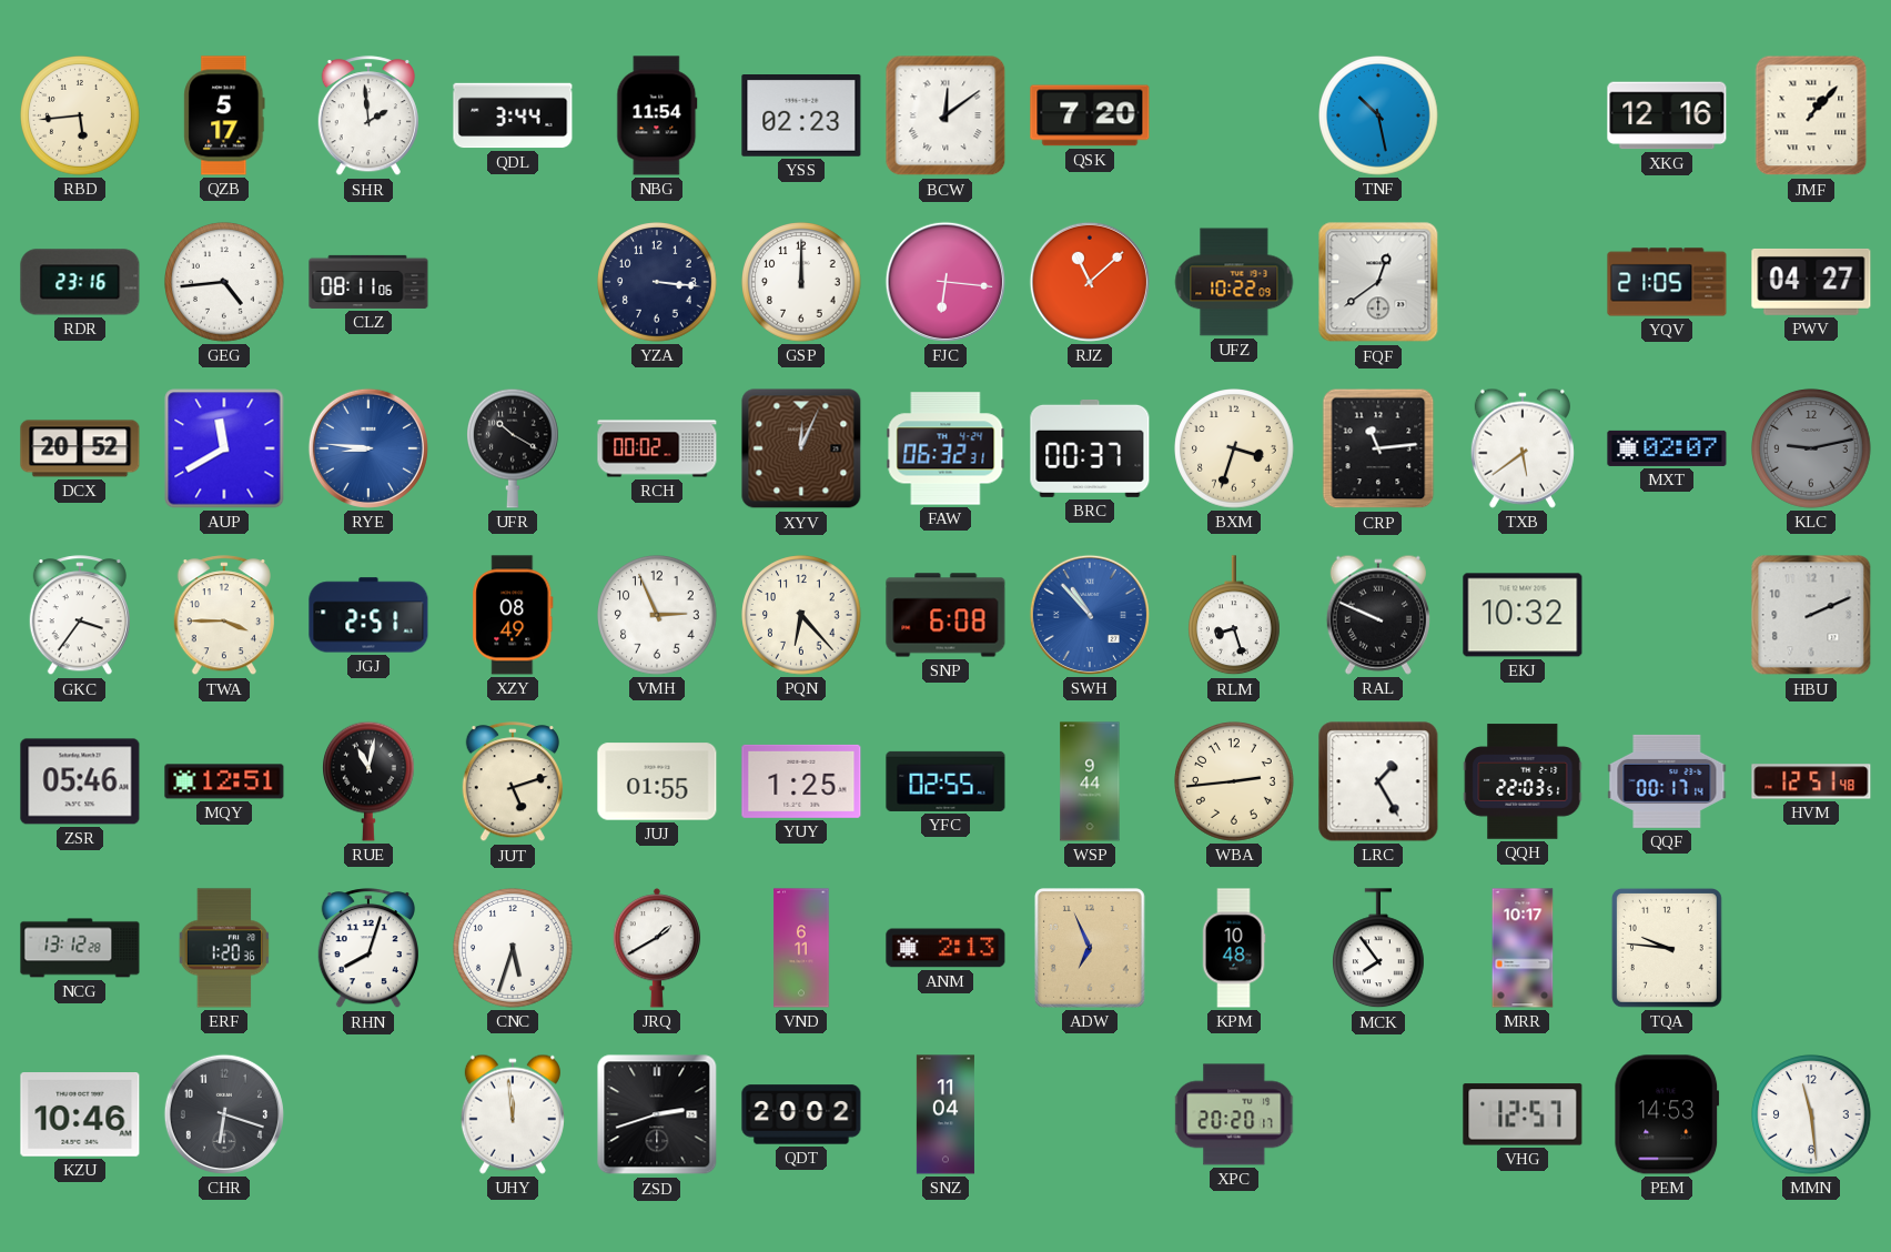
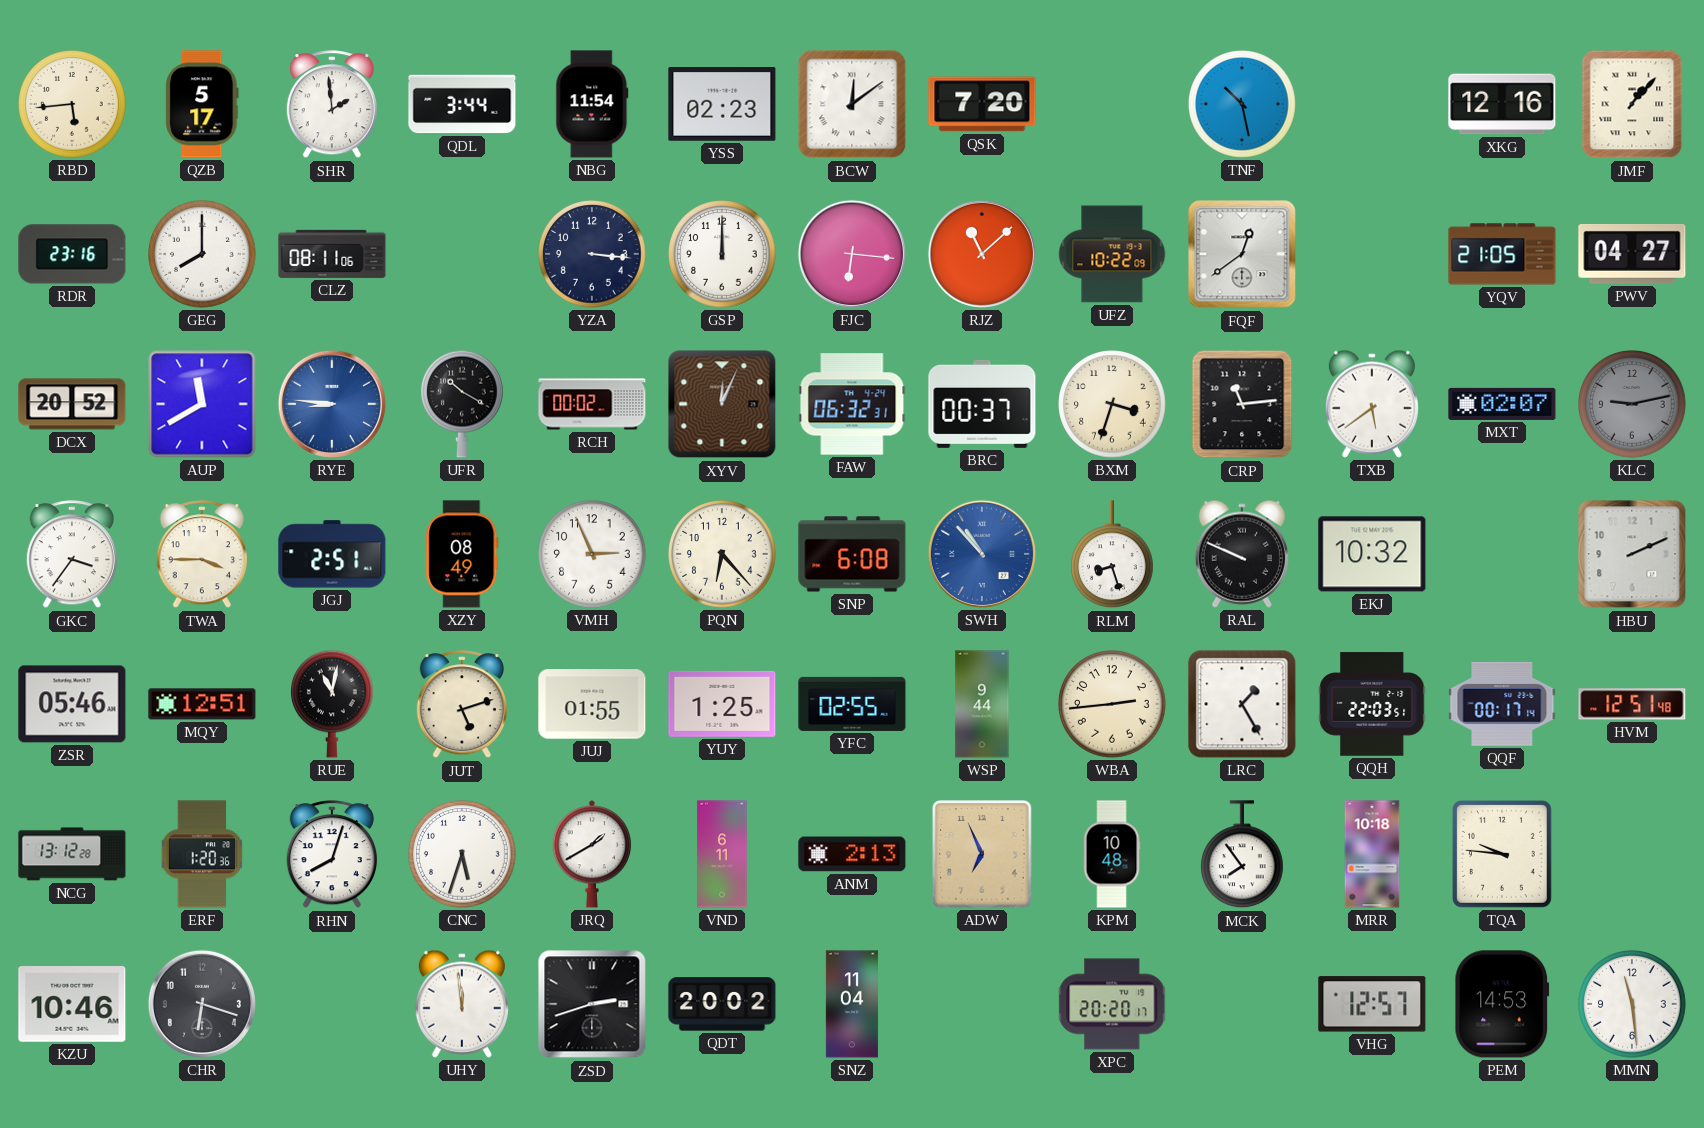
GEG: 4:44 -> 8:00 (202, 254)
MRR: 10:17 -> 10:18 (1372, 854)
